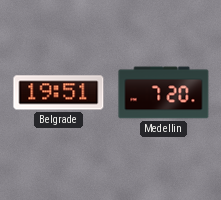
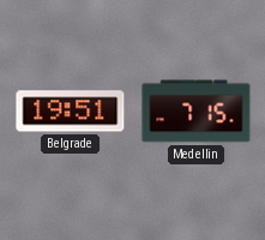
Medellin: 7:20 -> 7:15 (197, 112)
